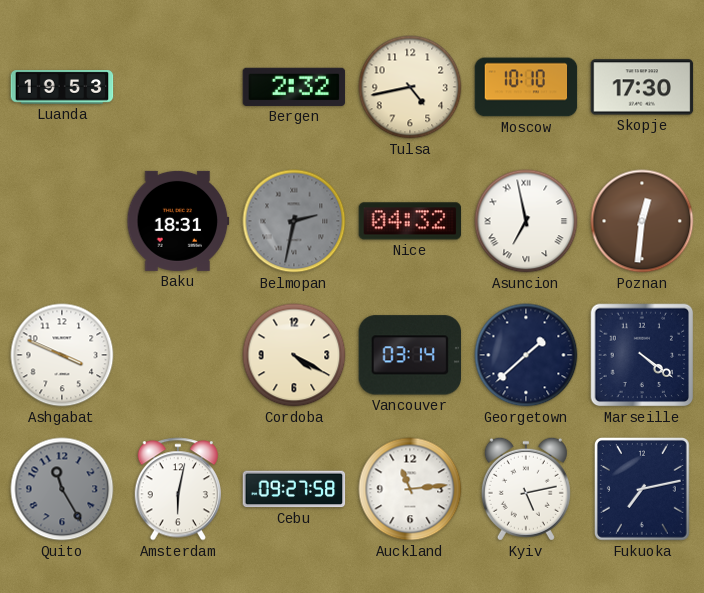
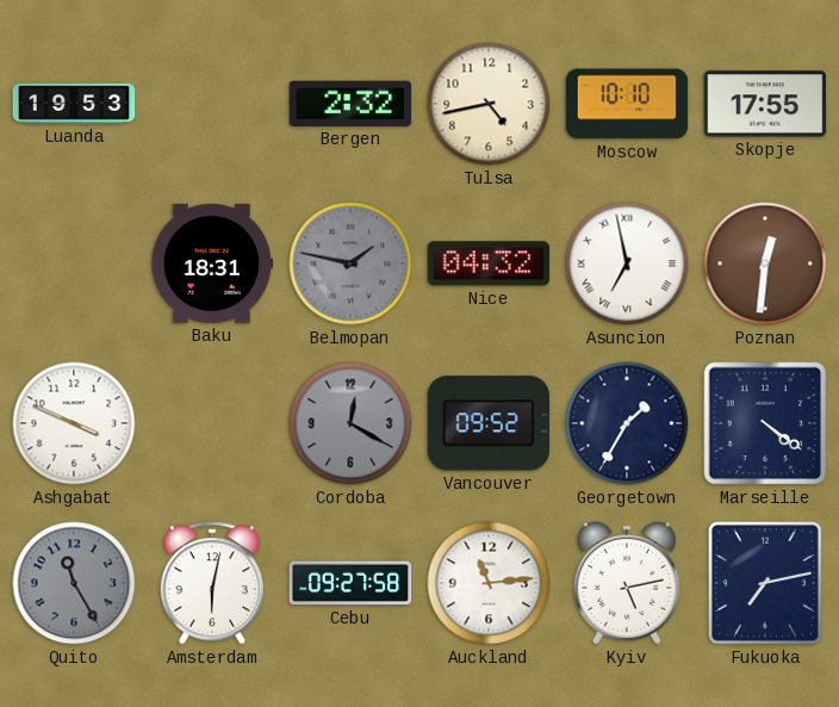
Skopje: 17:30 -> 17:55 (765, 104)
Belmopan: 2:32 -> 1:47 (350, 263)
Cordoba: 4:20 -> 12:20 (350, 423)
Cordoba dial: cream -> grey (350, 423)
Vancouver: 03:14 -> 09:52 (487, 423)
Georgetown: 1:38 -> 1:35 (627, 423)
